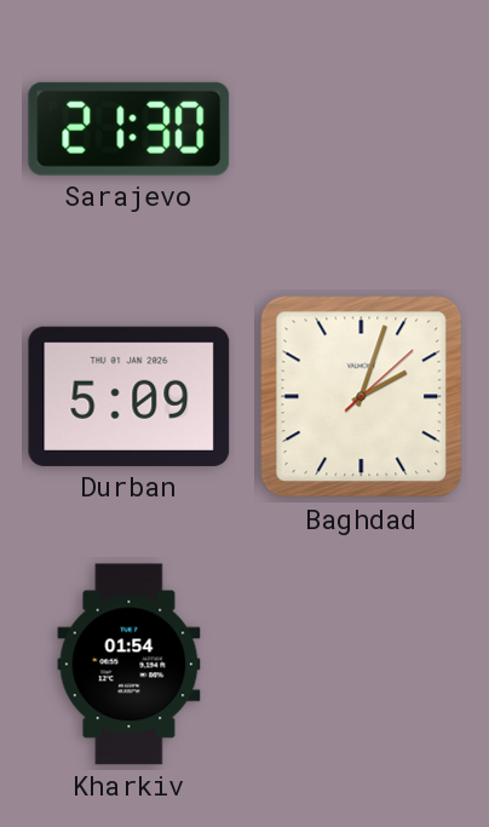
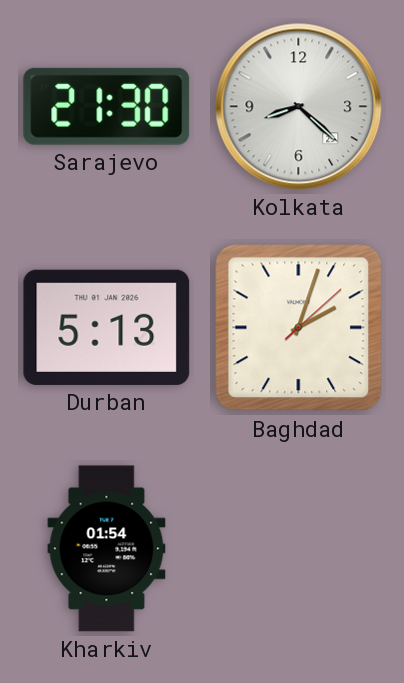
Kolkata: none -> 8:22 (299, 107)
Durban: 5:09 -> 5:13 (107, 327)
